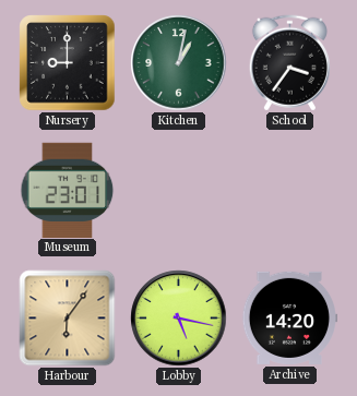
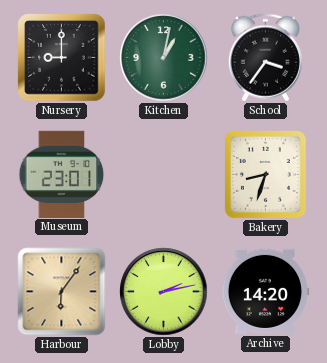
Bakery: none -> 8:33 (265, 174)
Lobby: 5:17 -> 2:13 (164, 292)
